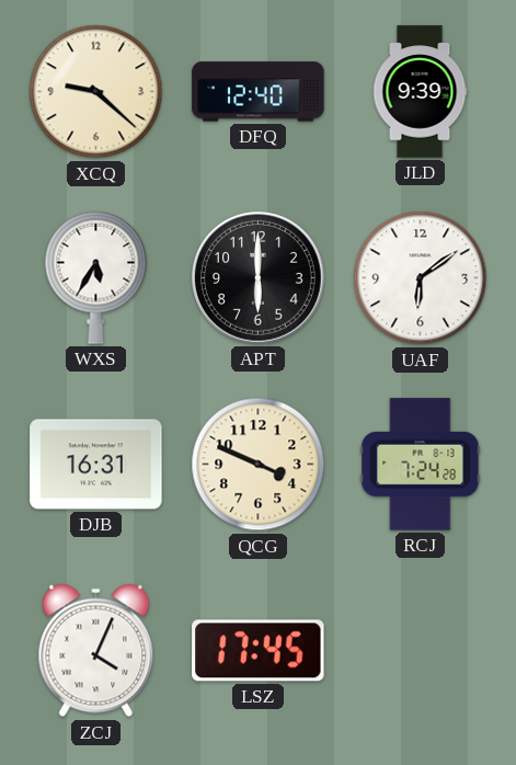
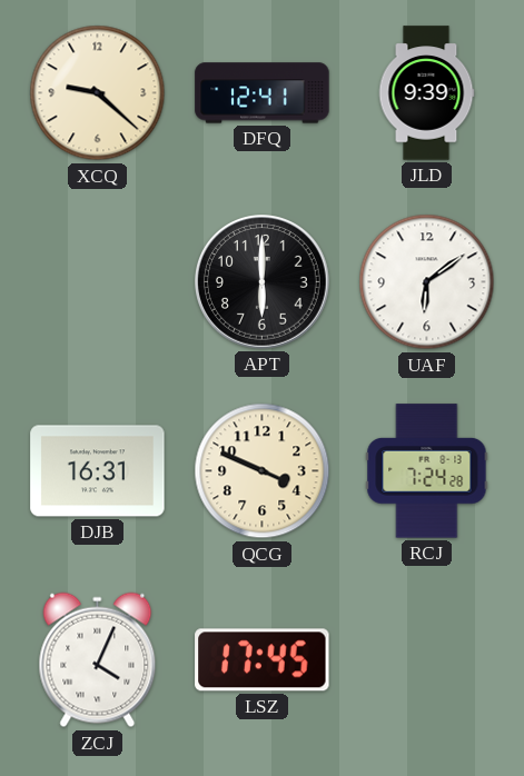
DFQ: 12:40 -> 12:41 (263, 93)
WXS: 5:35 -> none (96, 277)
